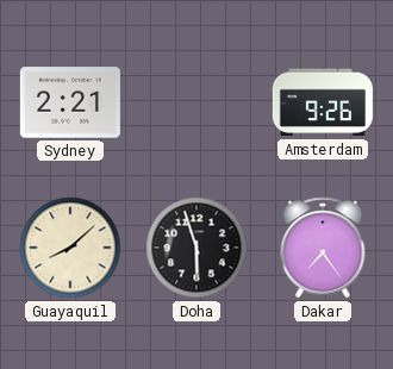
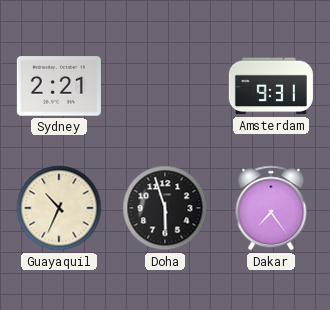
Amsterdam: 9:26 -> 9:31 (271, 86)
Guayaquil: 8:08 -> 10:34 (59, 208)
